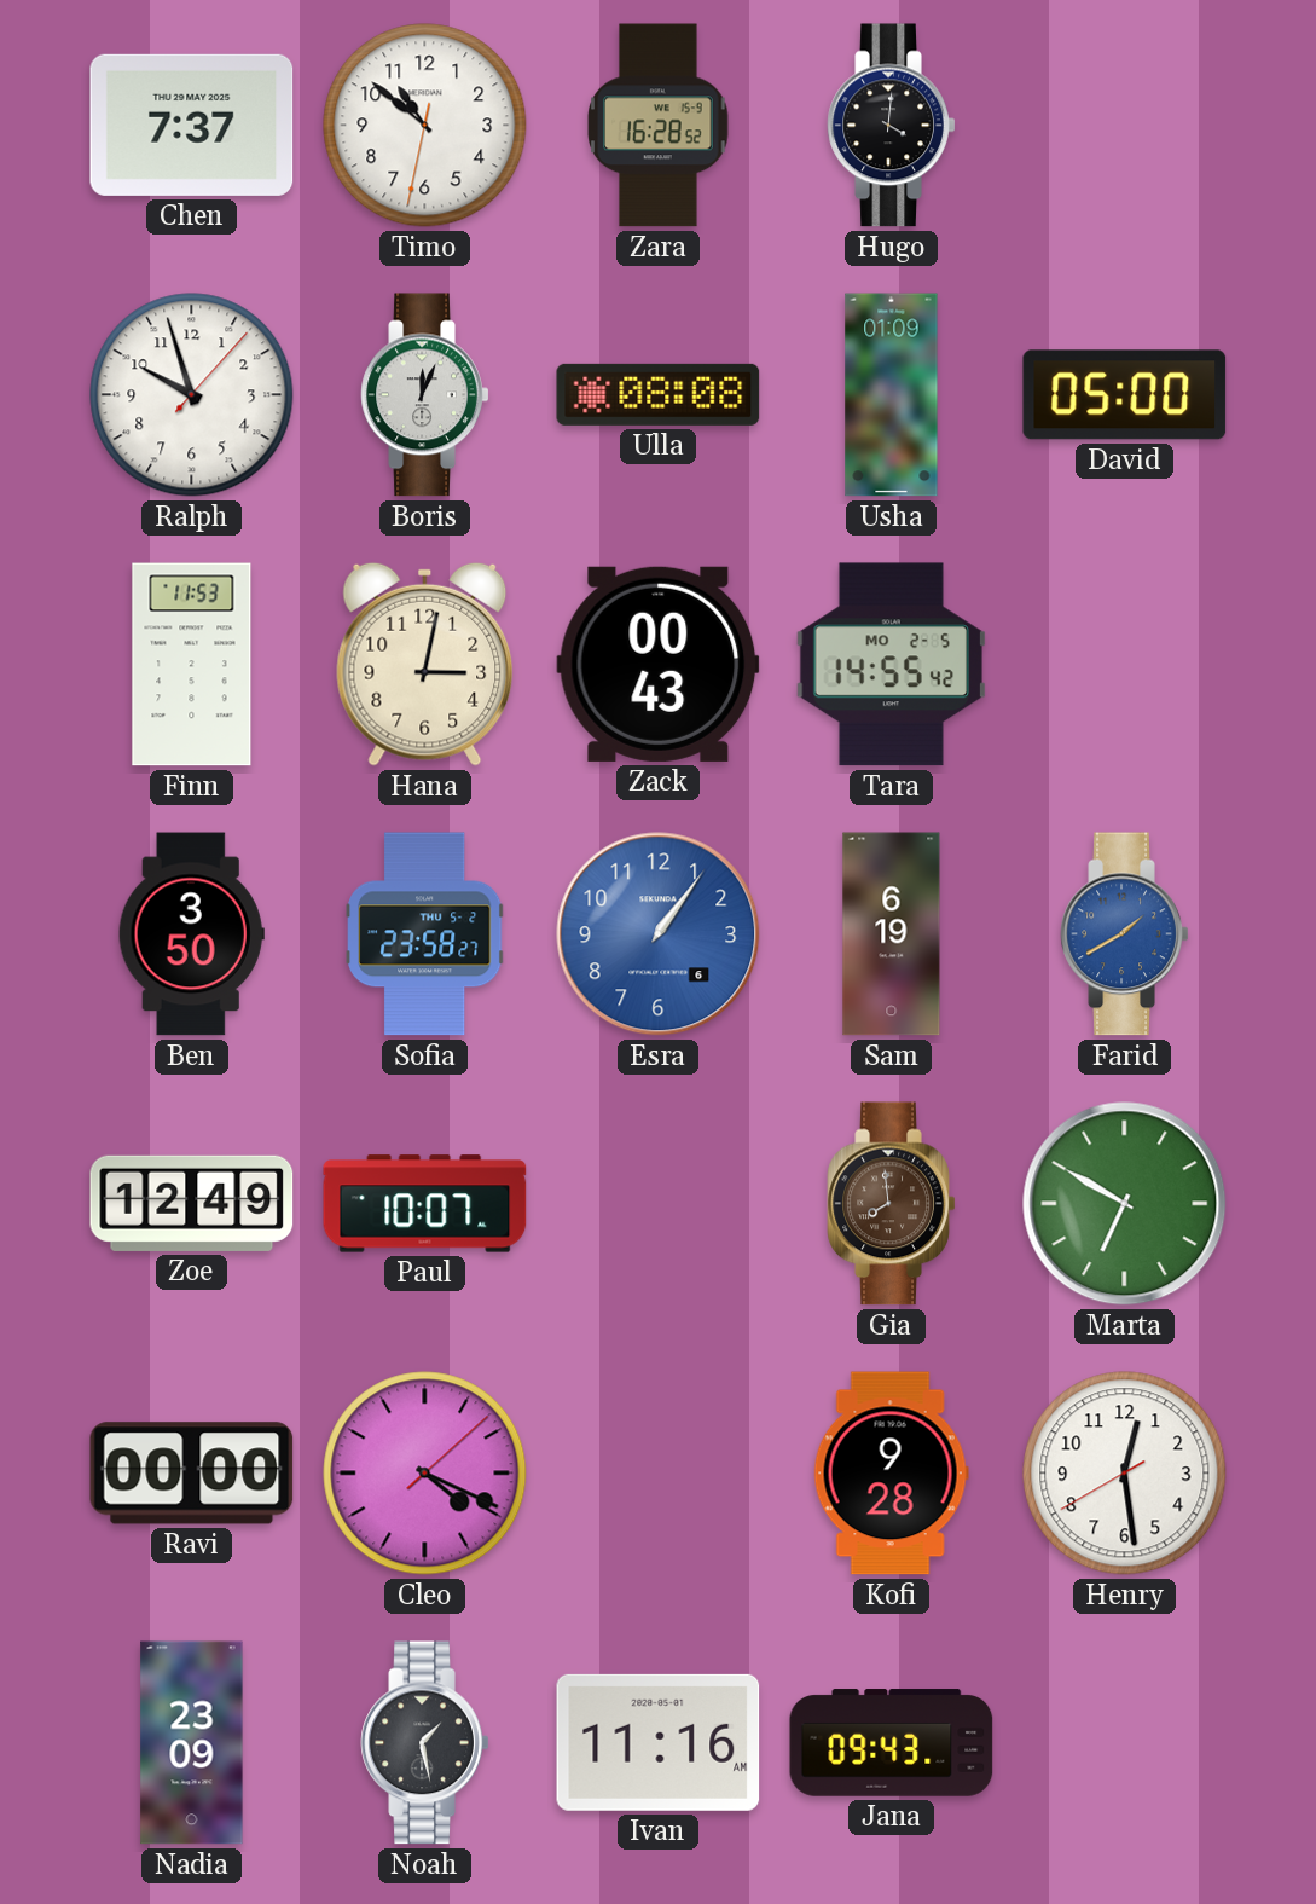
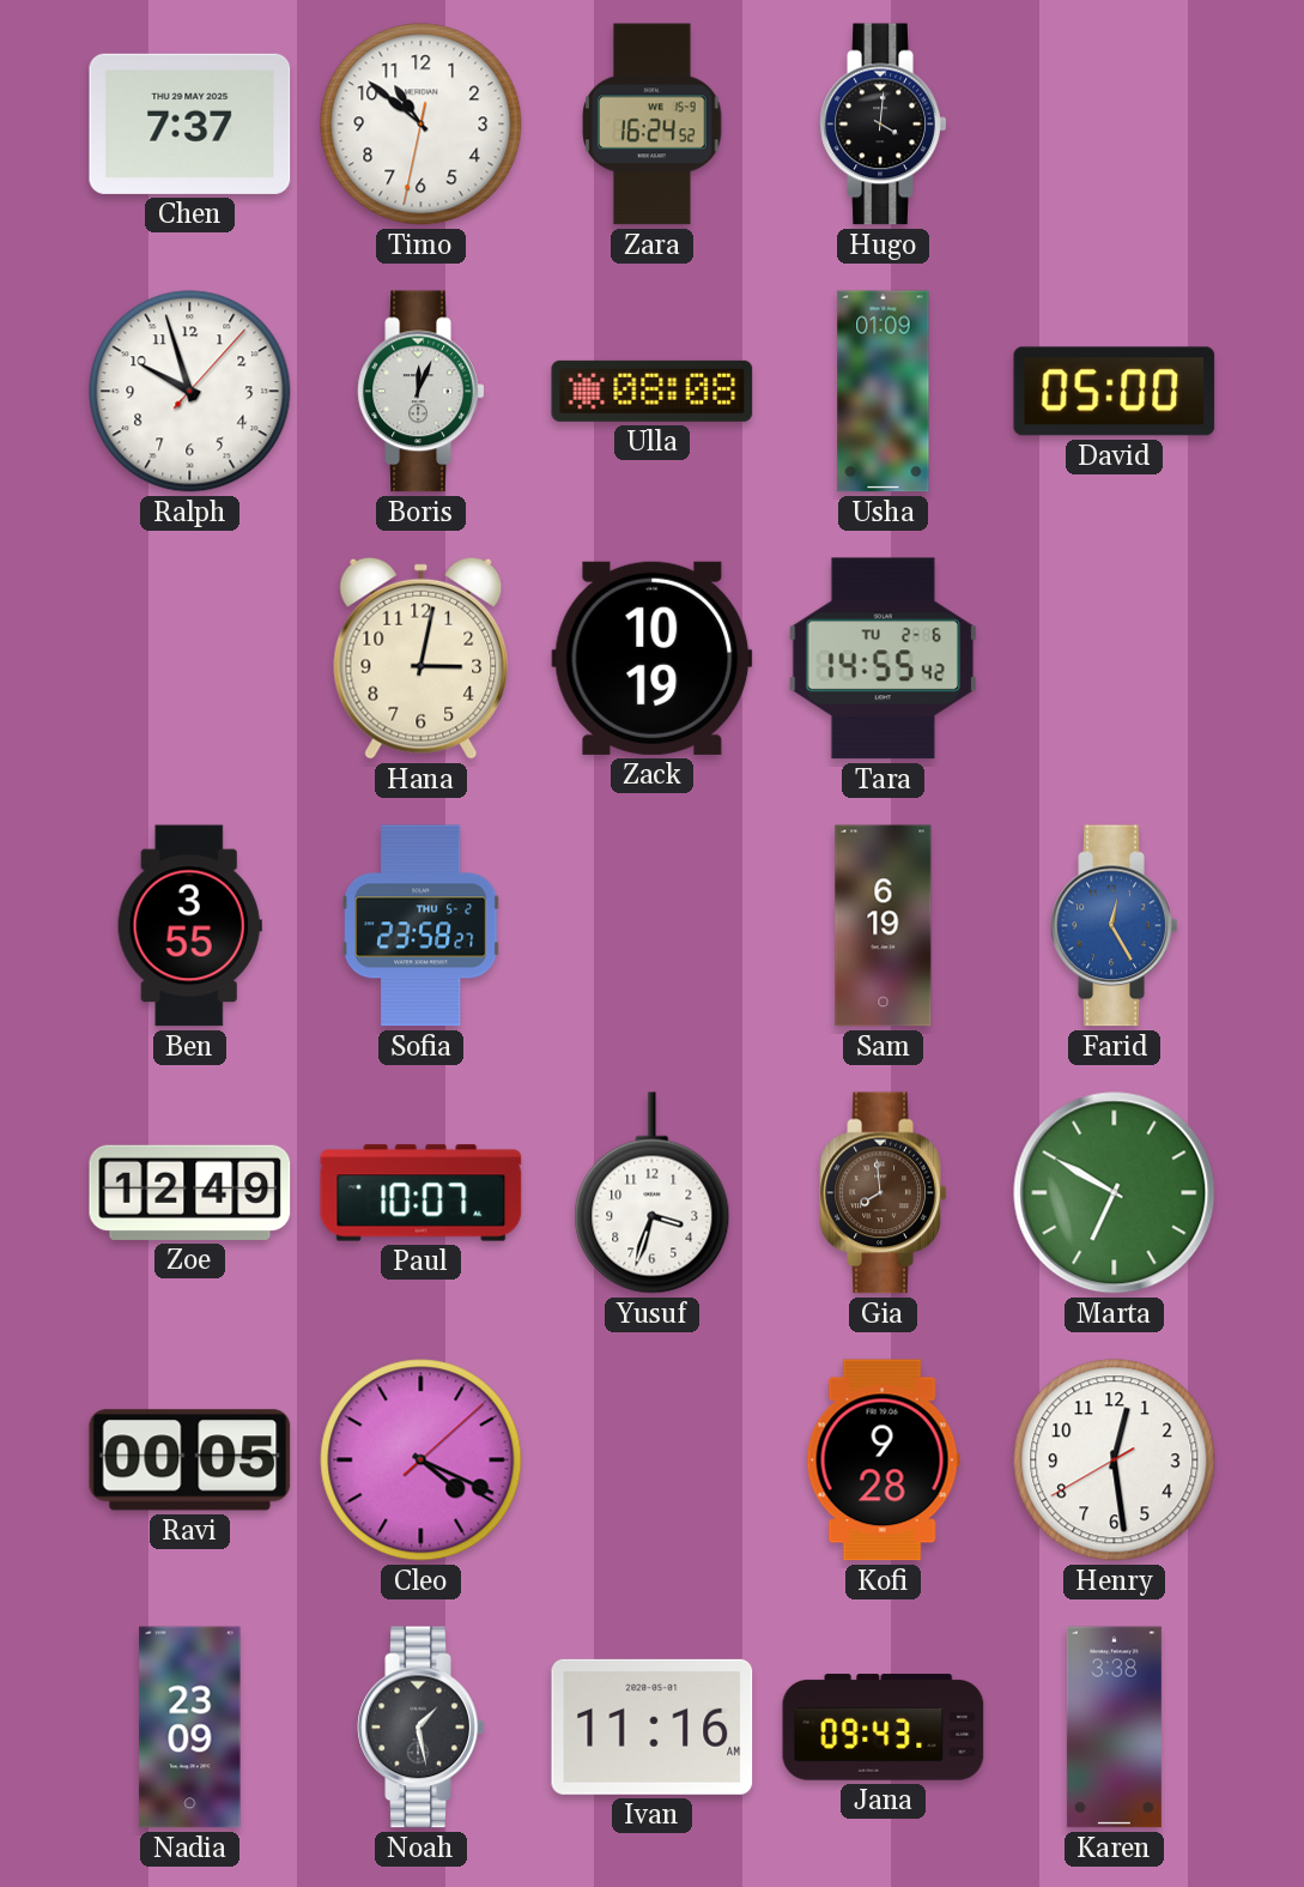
Zara: 16:28 -> 16:24 (653, 125)
Finn: 11:53 -> none (192, 665)
Zack: 00:43 -> 10:19 (653, 658)
Tara date: MO 2-5 -> TU 2-6 (883, 659)
Ben: 3:50 -> 3:55 (189, 926)
Esra: 1:06 -> none (659, 934)
Farid: 1:40 -> 12:25 (1115, 926)
Yusuf: none -> 3:33 (653, 1193)
Ravi: 00:00 -> 00:05 (190, 1460)
Karen: none -> 3:38 (1114, 1728)
